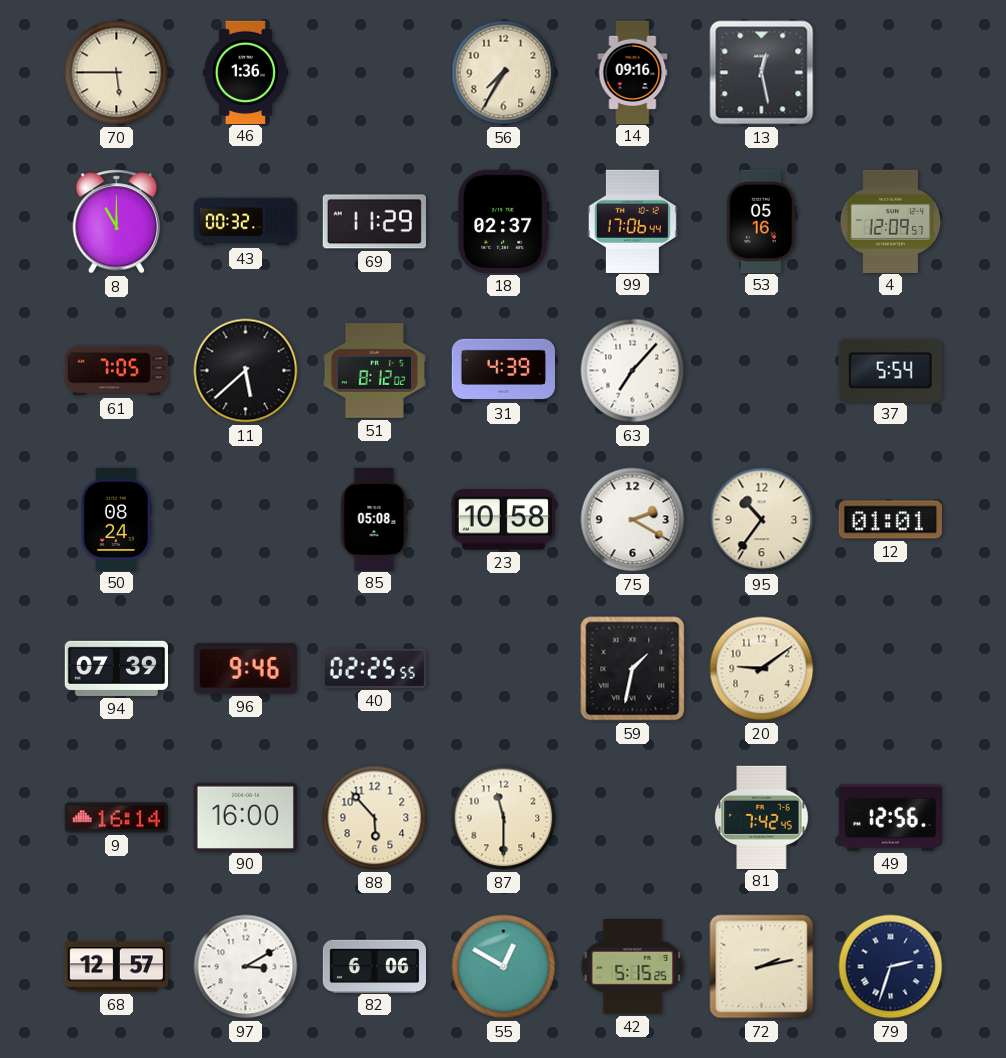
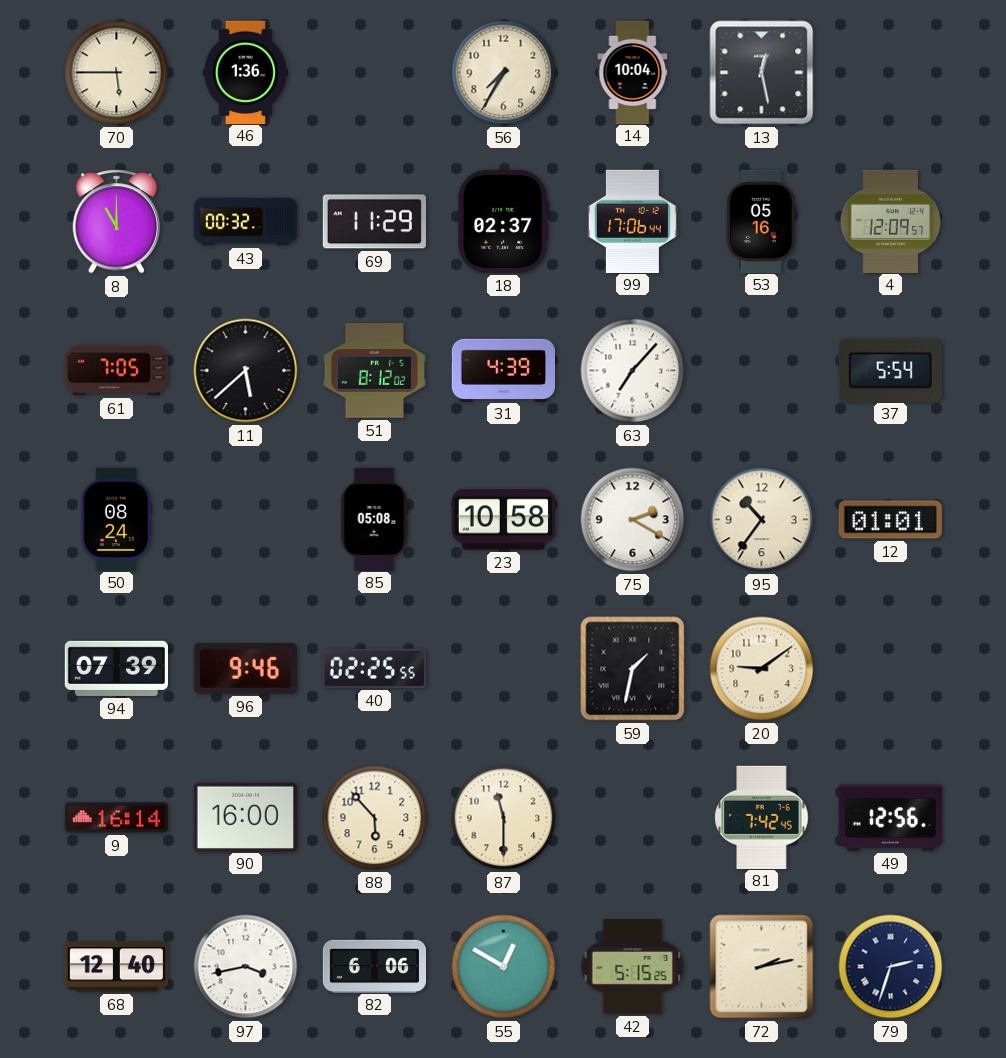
14: 09:16 -> 10:04 (633, 72)
68: 12:57 -> 12:40 (116, 967)
97: 3:10 -> 3:43 (246, 967)
